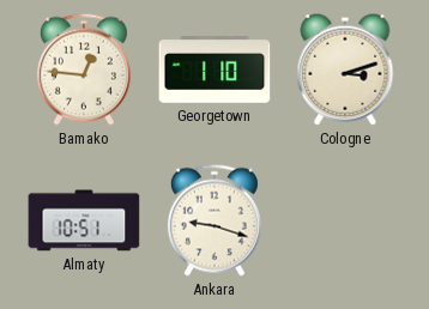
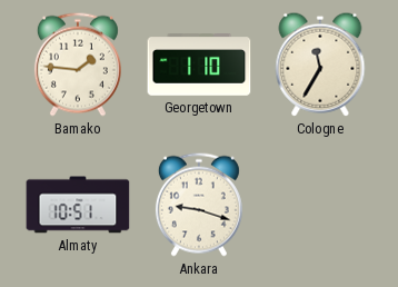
Bamako: 12:46 -> 1:46 (78, 65)
Cologne: 3:12 -> 11:35 (320, 65)
